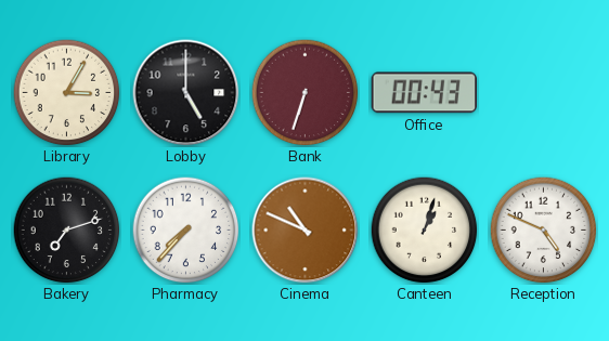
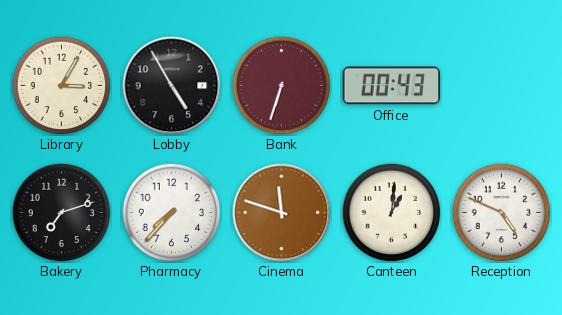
Lobby: 5:00 -> 4:55 (172, 86)
Cinema: 10:49 -> 11:48 (282, 213)
Canteen: 1:03 -> 1:01 (392, 213)
